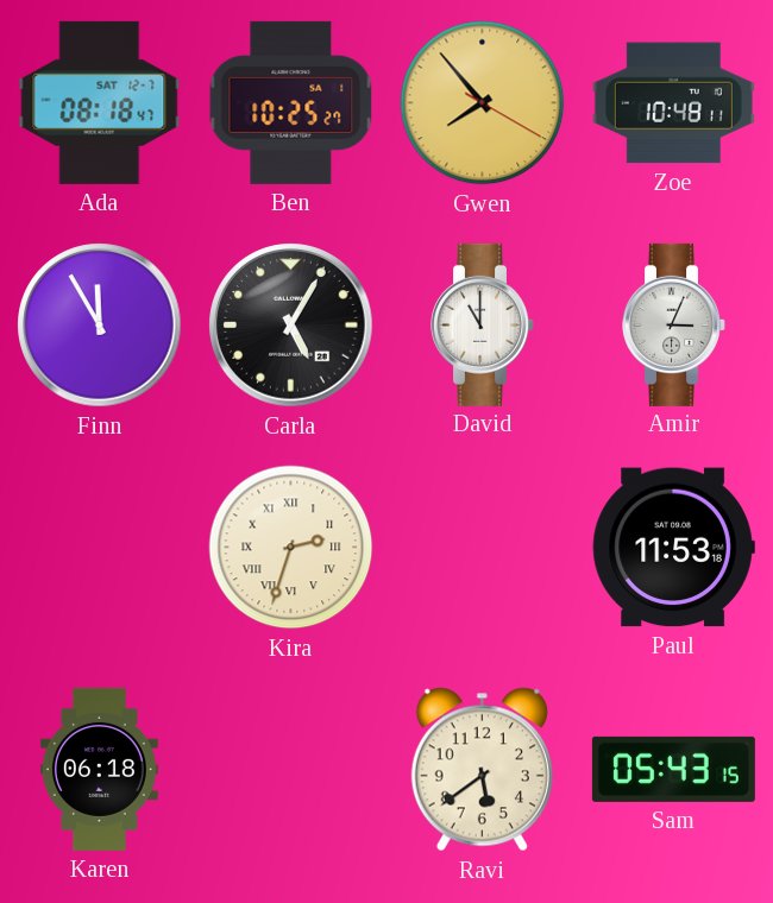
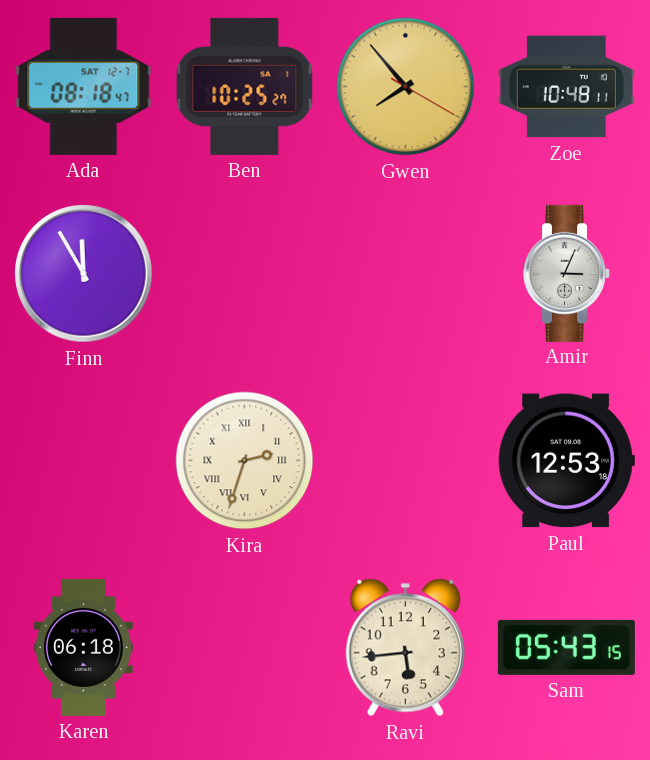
Carla: 5:05 -> none (291, 326)
David: 11:00 -> none (483, 324)
Paul: 11:53 -> 12:53 (566, 461)
Ravi: 5:39 -> 5:44 (405, 648)
